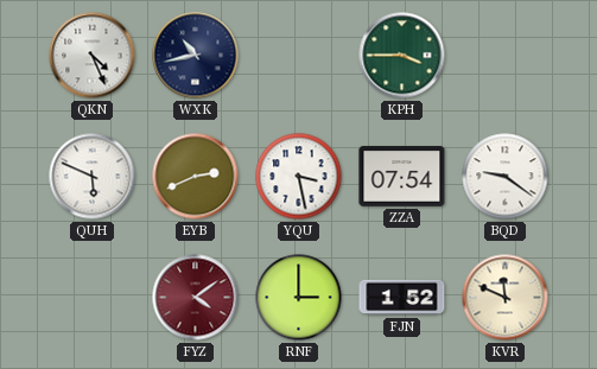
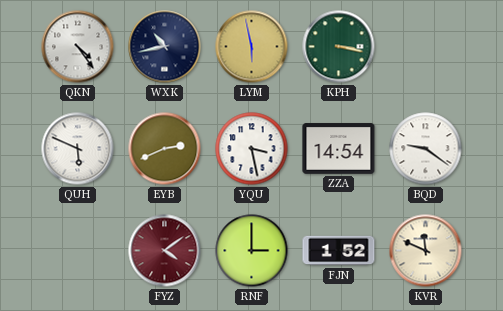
QKN: 4:26 -> 4:24 (78, 47)
LYM: none -> 5:58 (252, 47)
KPH: 3:45 -> 3:17 (339, 47)
ZZA: 07:54 -> 14:54 (339, 149)
